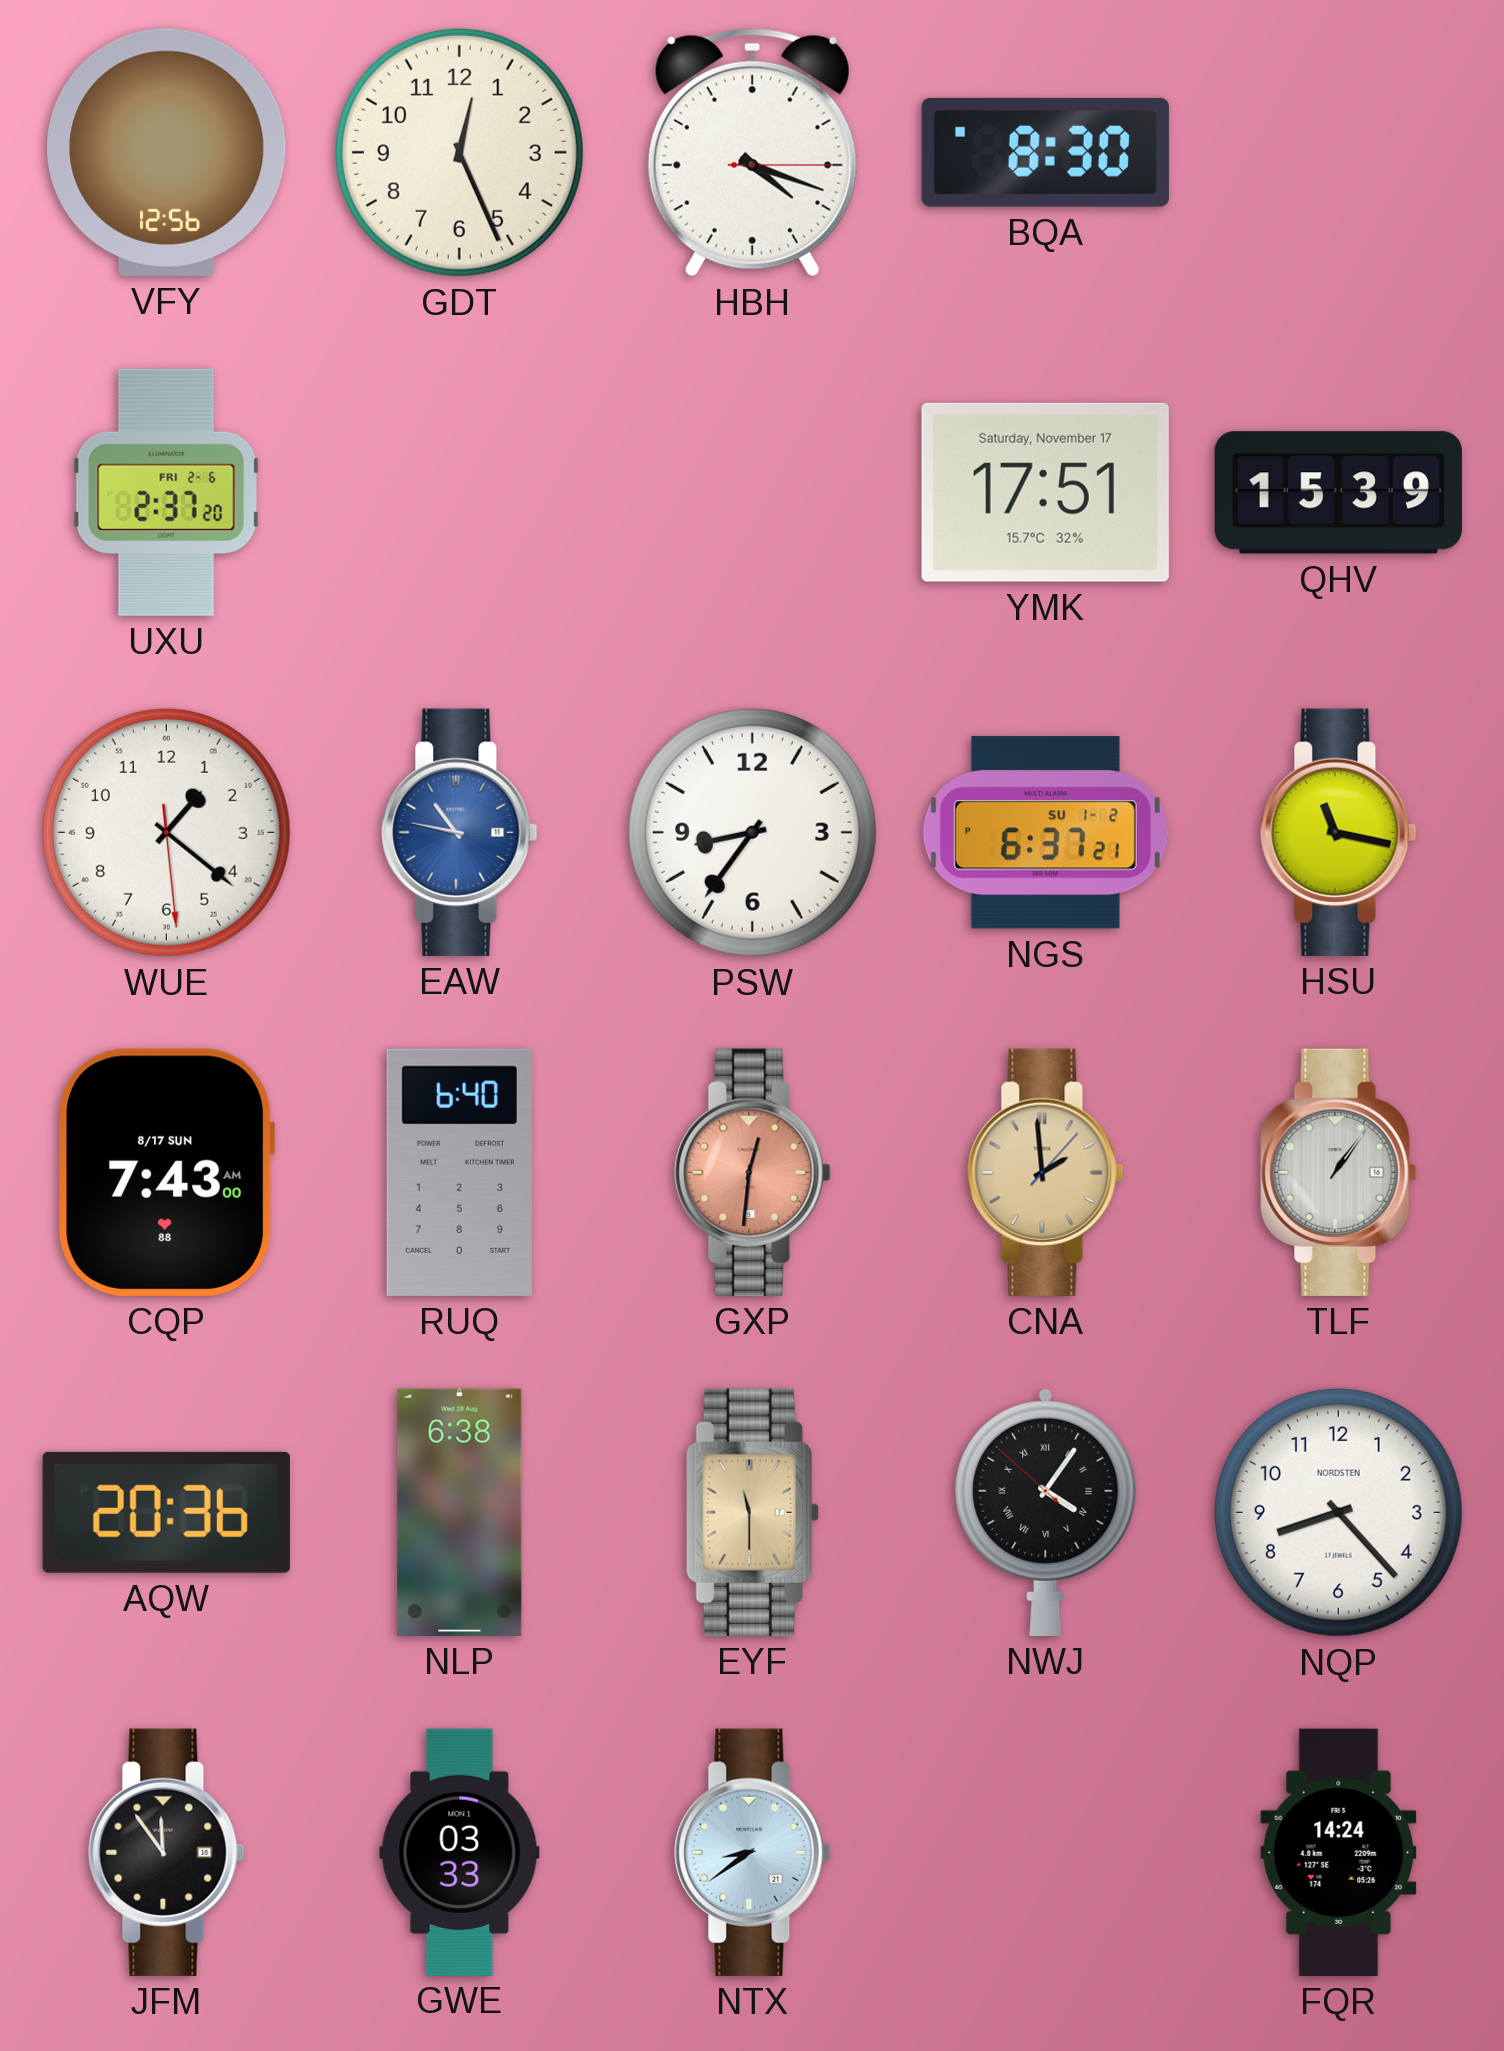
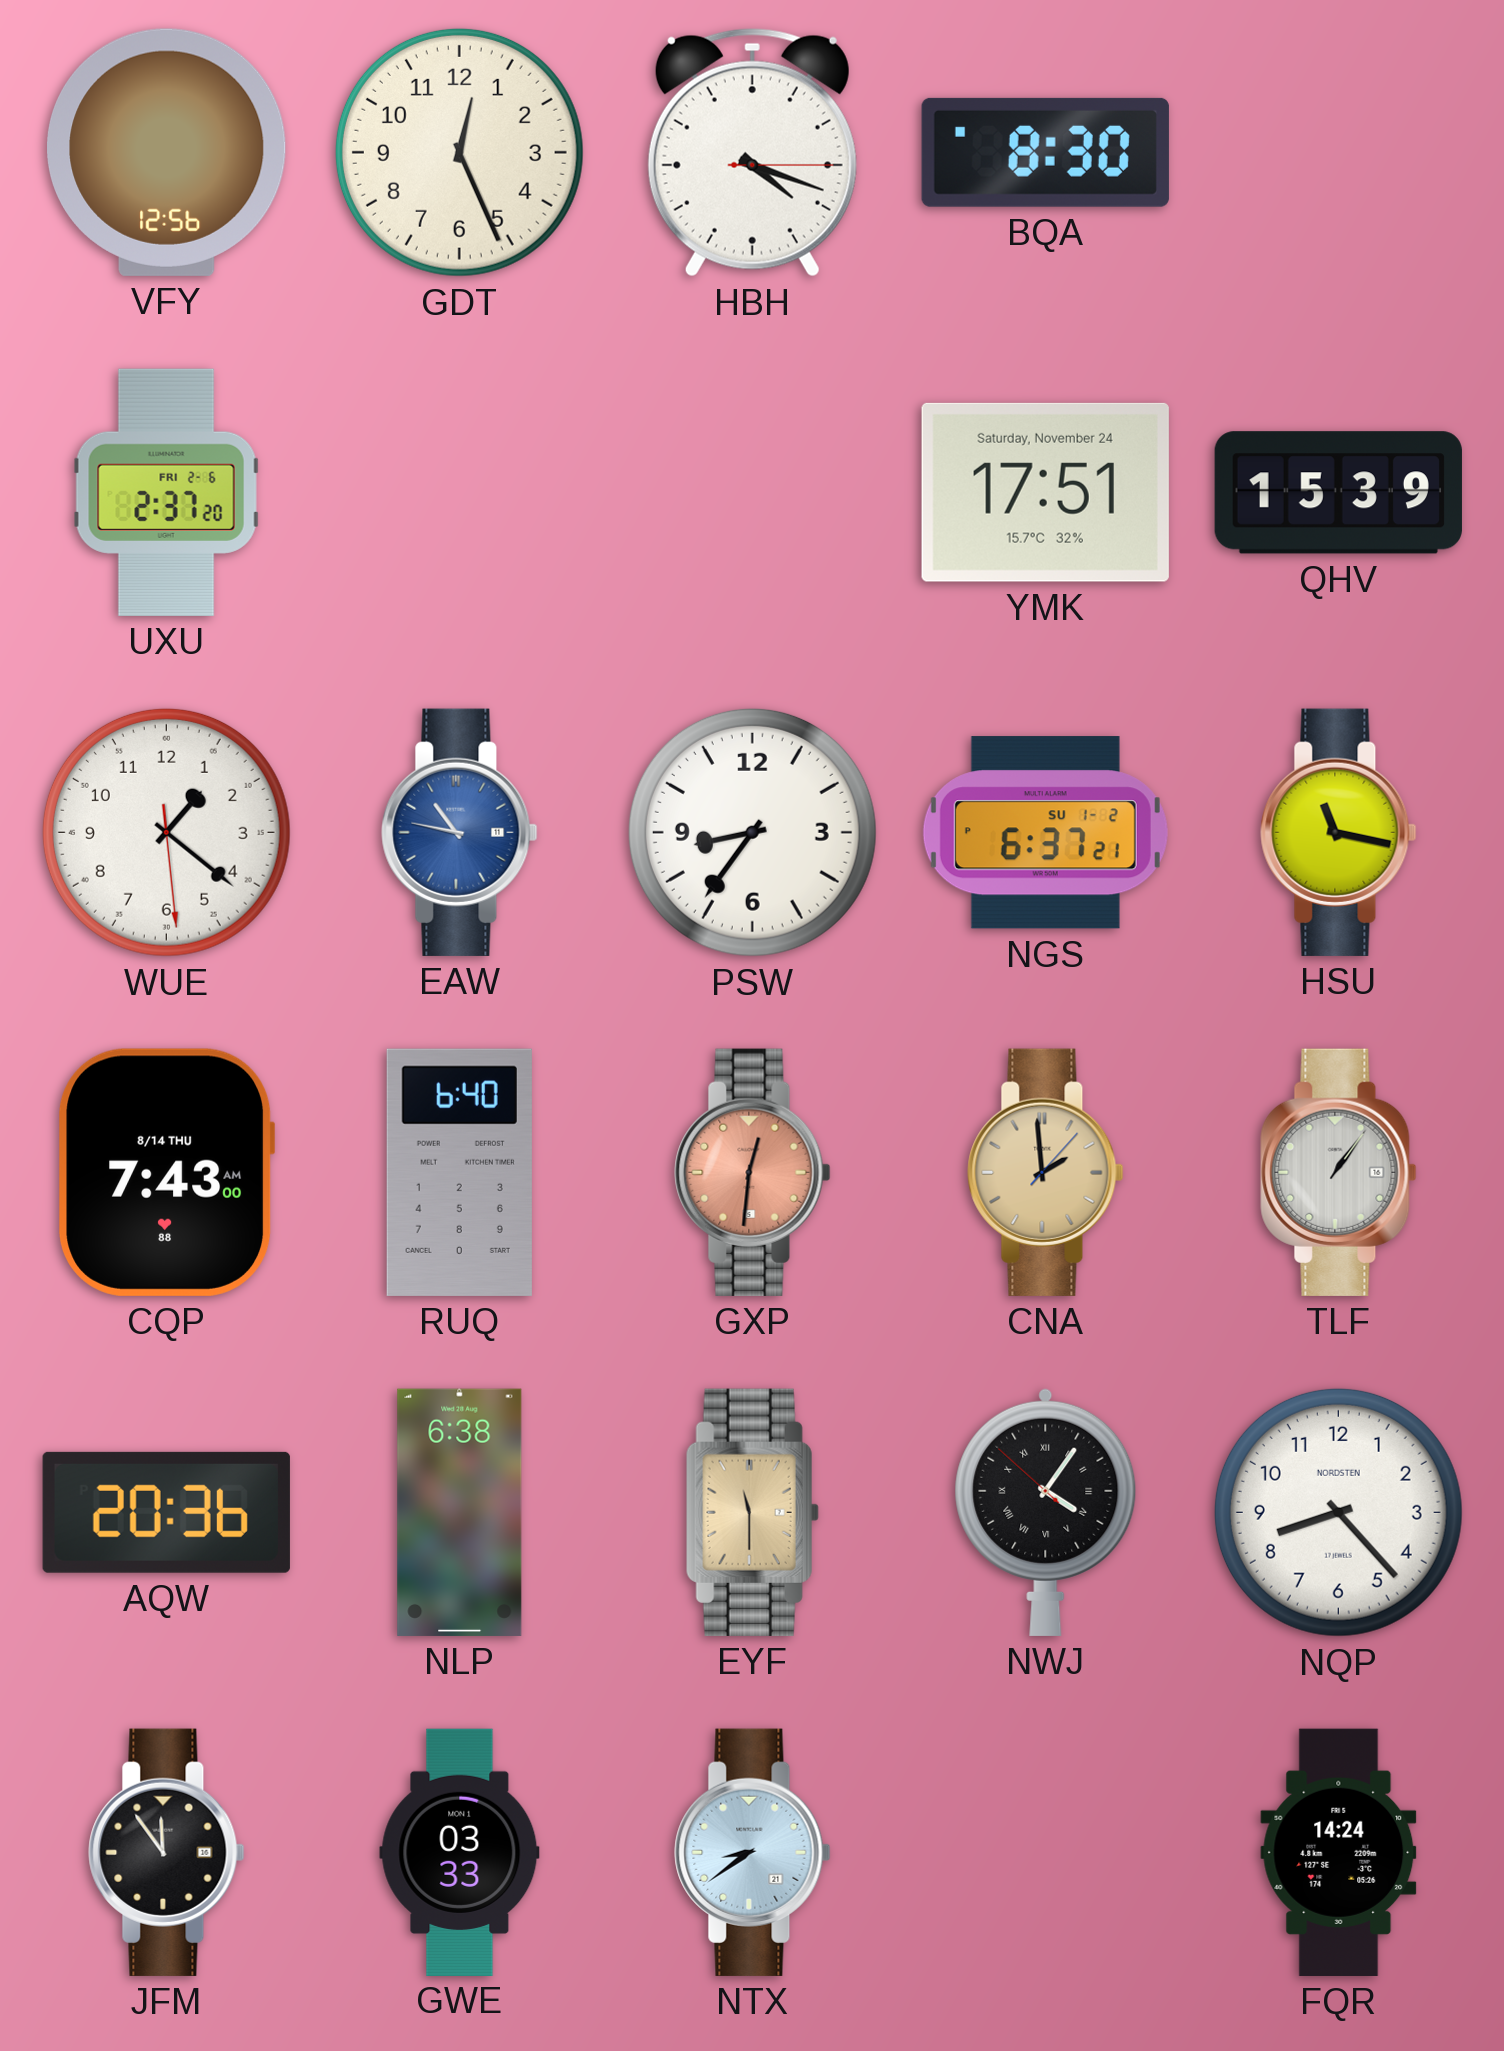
YMK date: Saturday, November 17 -> Saturday, November 24 (1045, 492)
CQP date: 8/17 SUN -> 8/14 THU (167, 1172)
